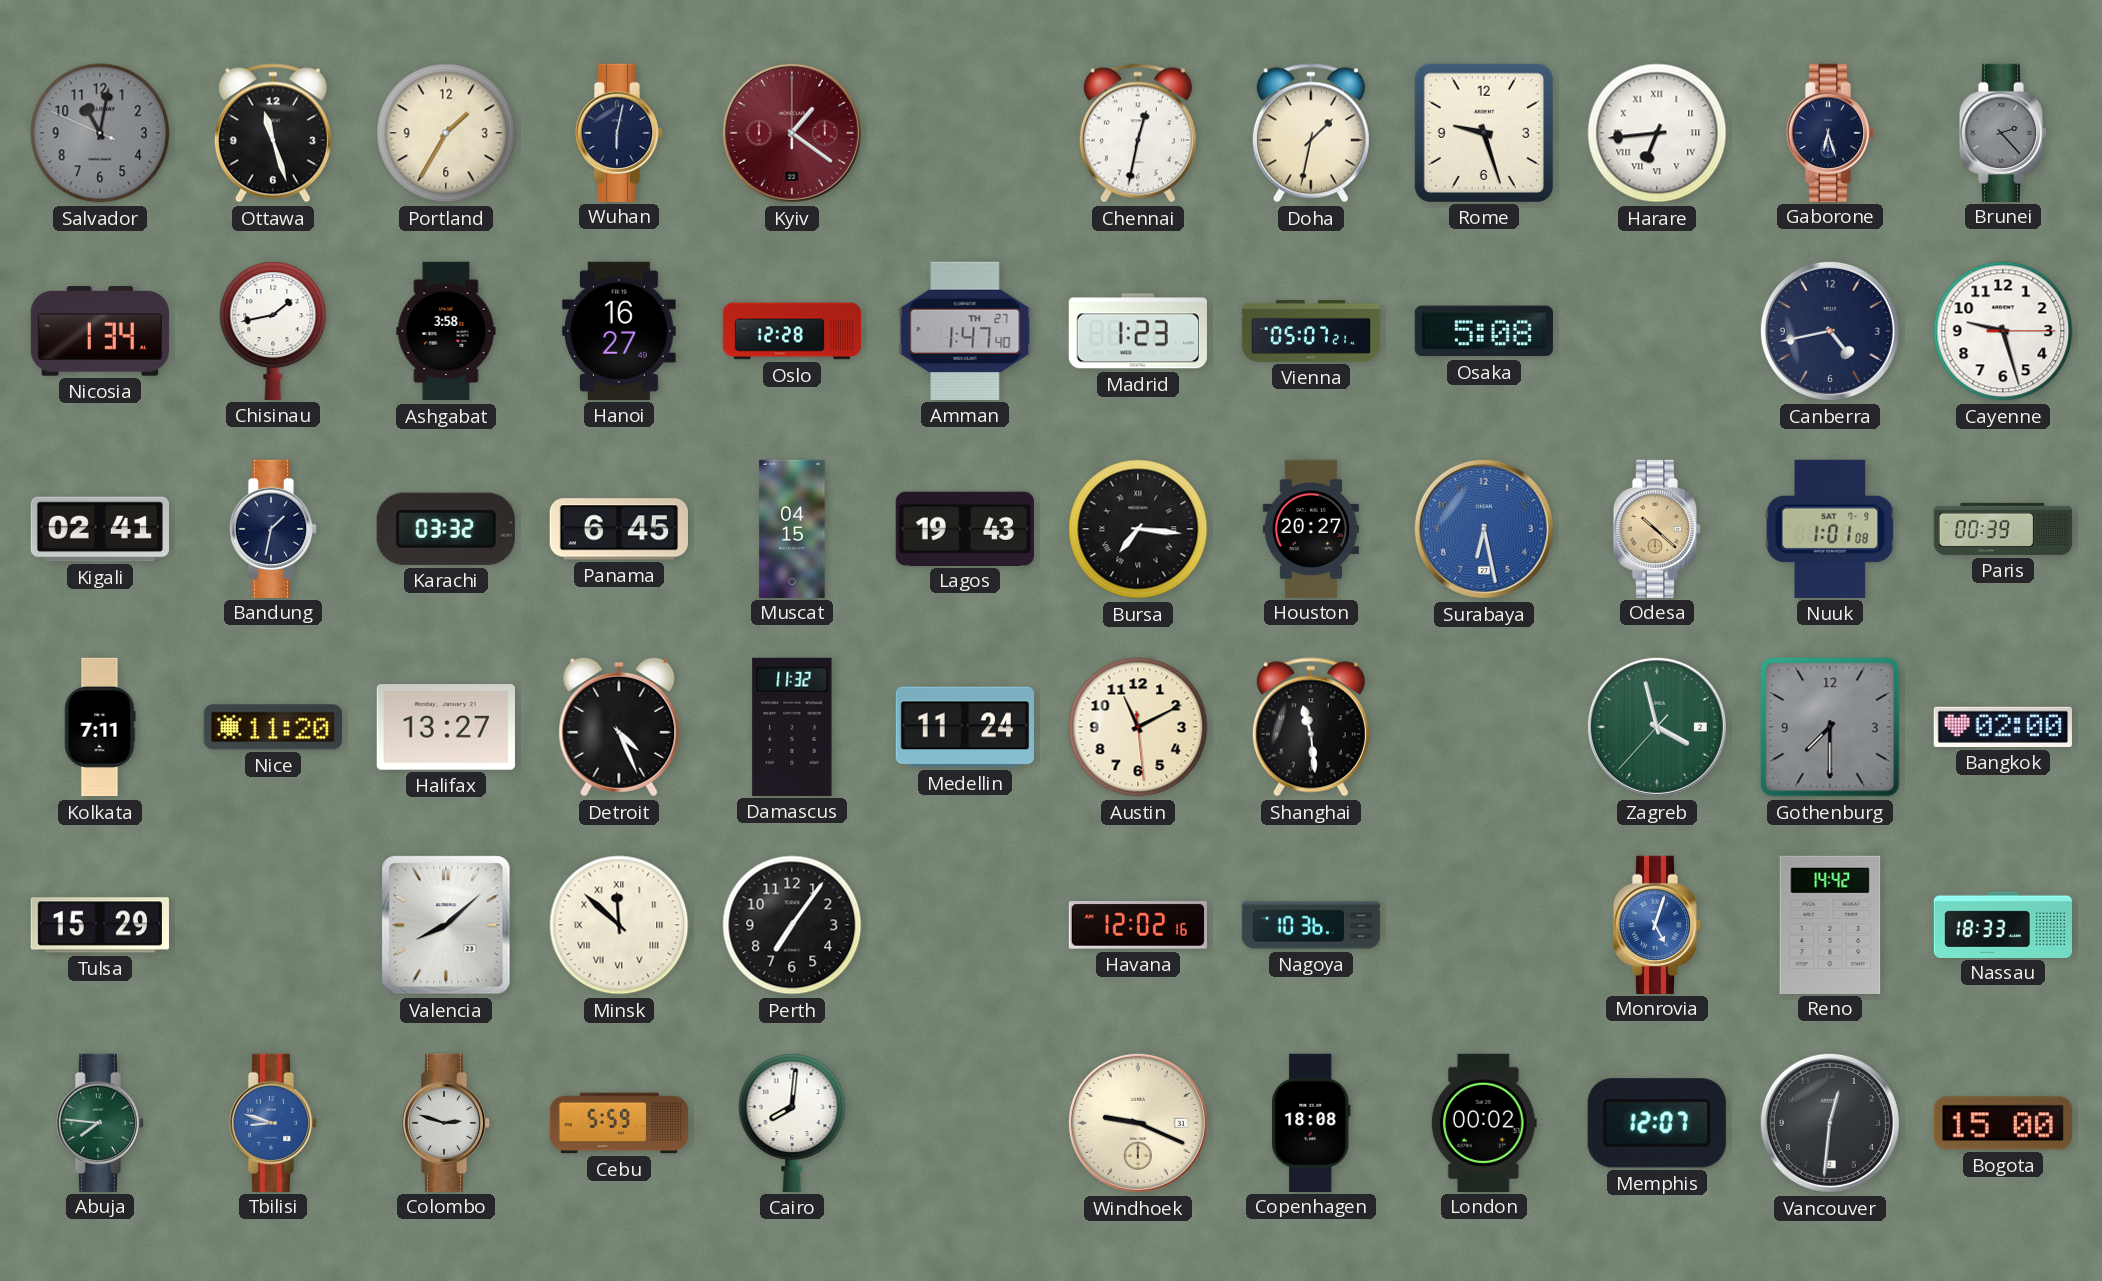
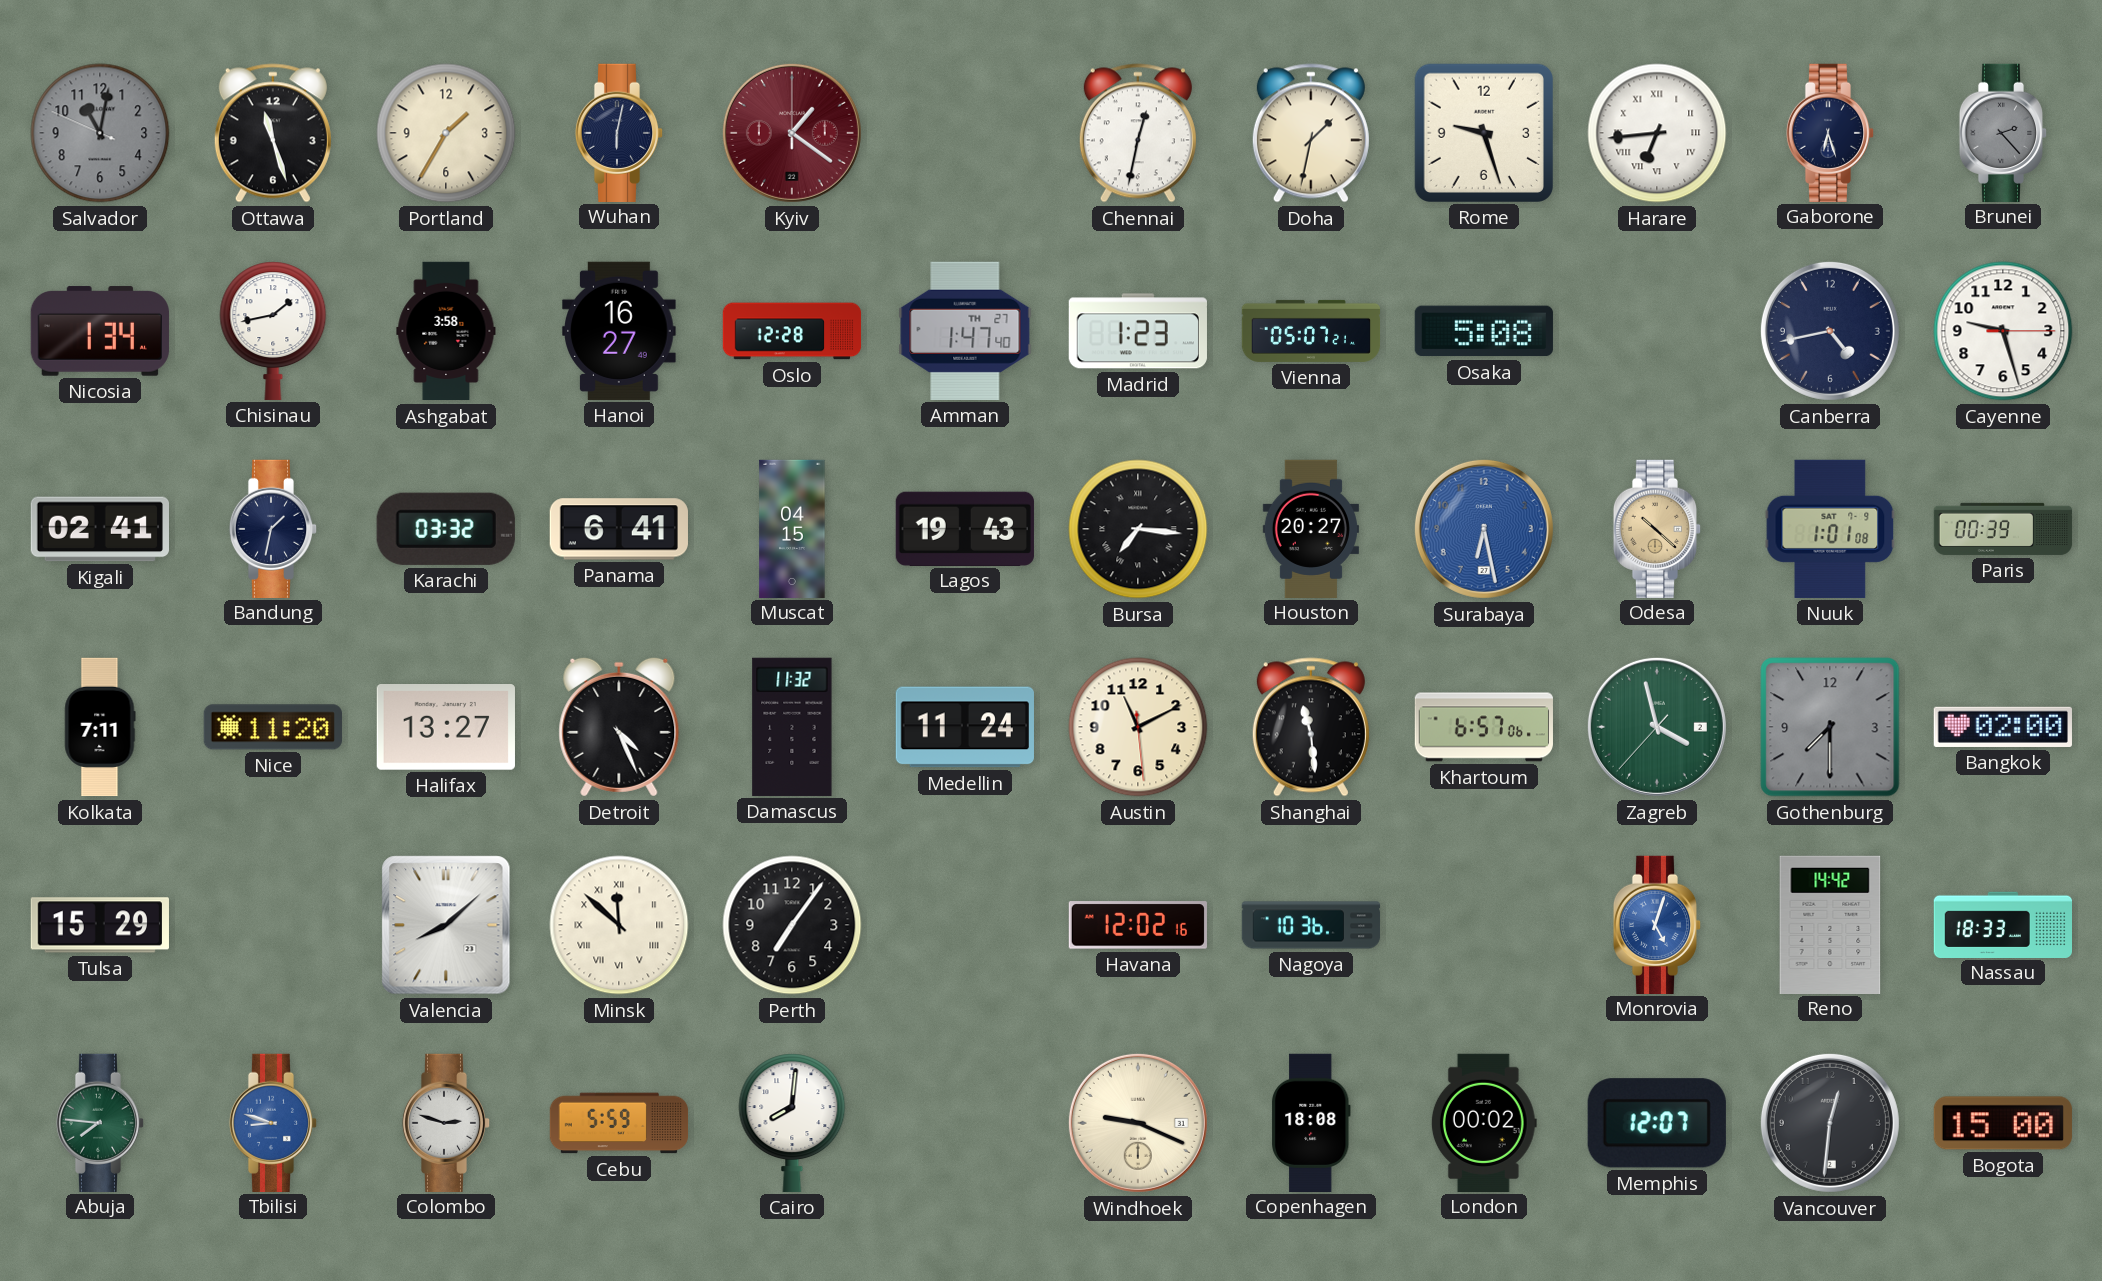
Panama: 6:45 -> 6:41 (619, 529)
Khartoum: none -> 6:57 (1484, 727)
